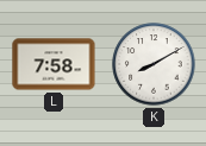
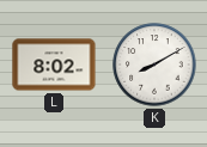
L: 7:58 -> 8:02 (54, 65)
